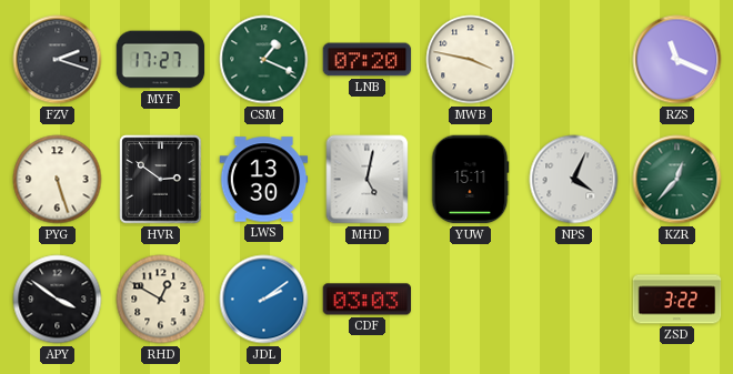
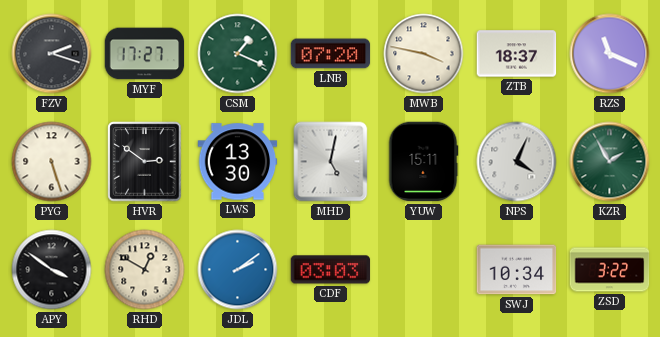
ZTB: none -> 18:37 (517, 54)
KZR: 12:37 -> 1:55 (610, 162)
SWJ: none -> 10:34 (517, 270)
